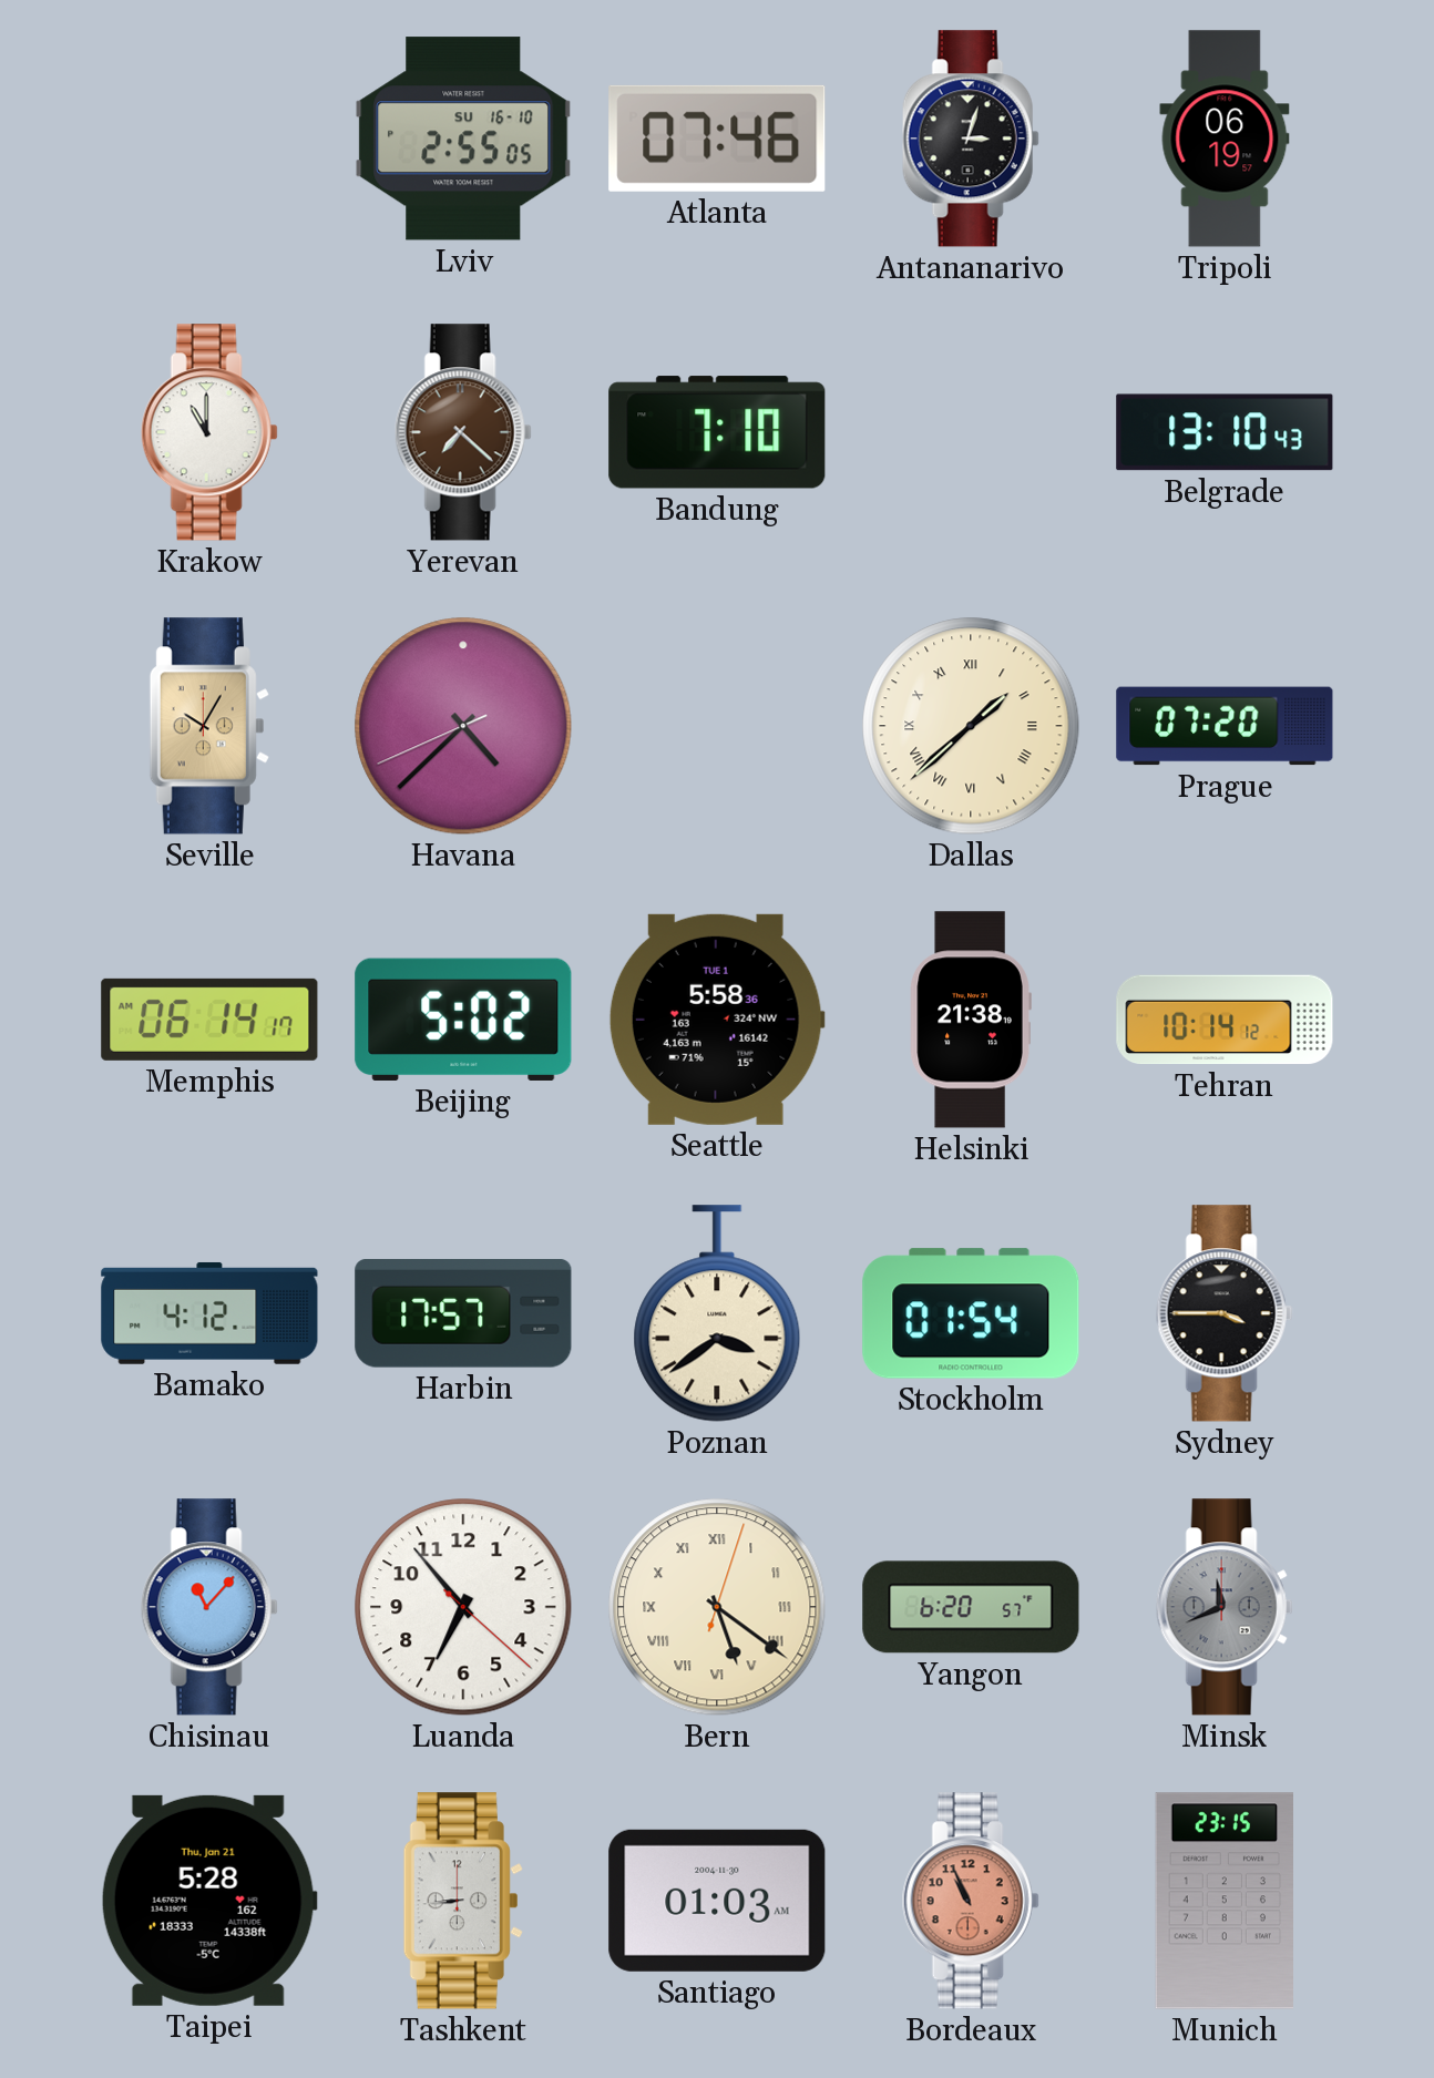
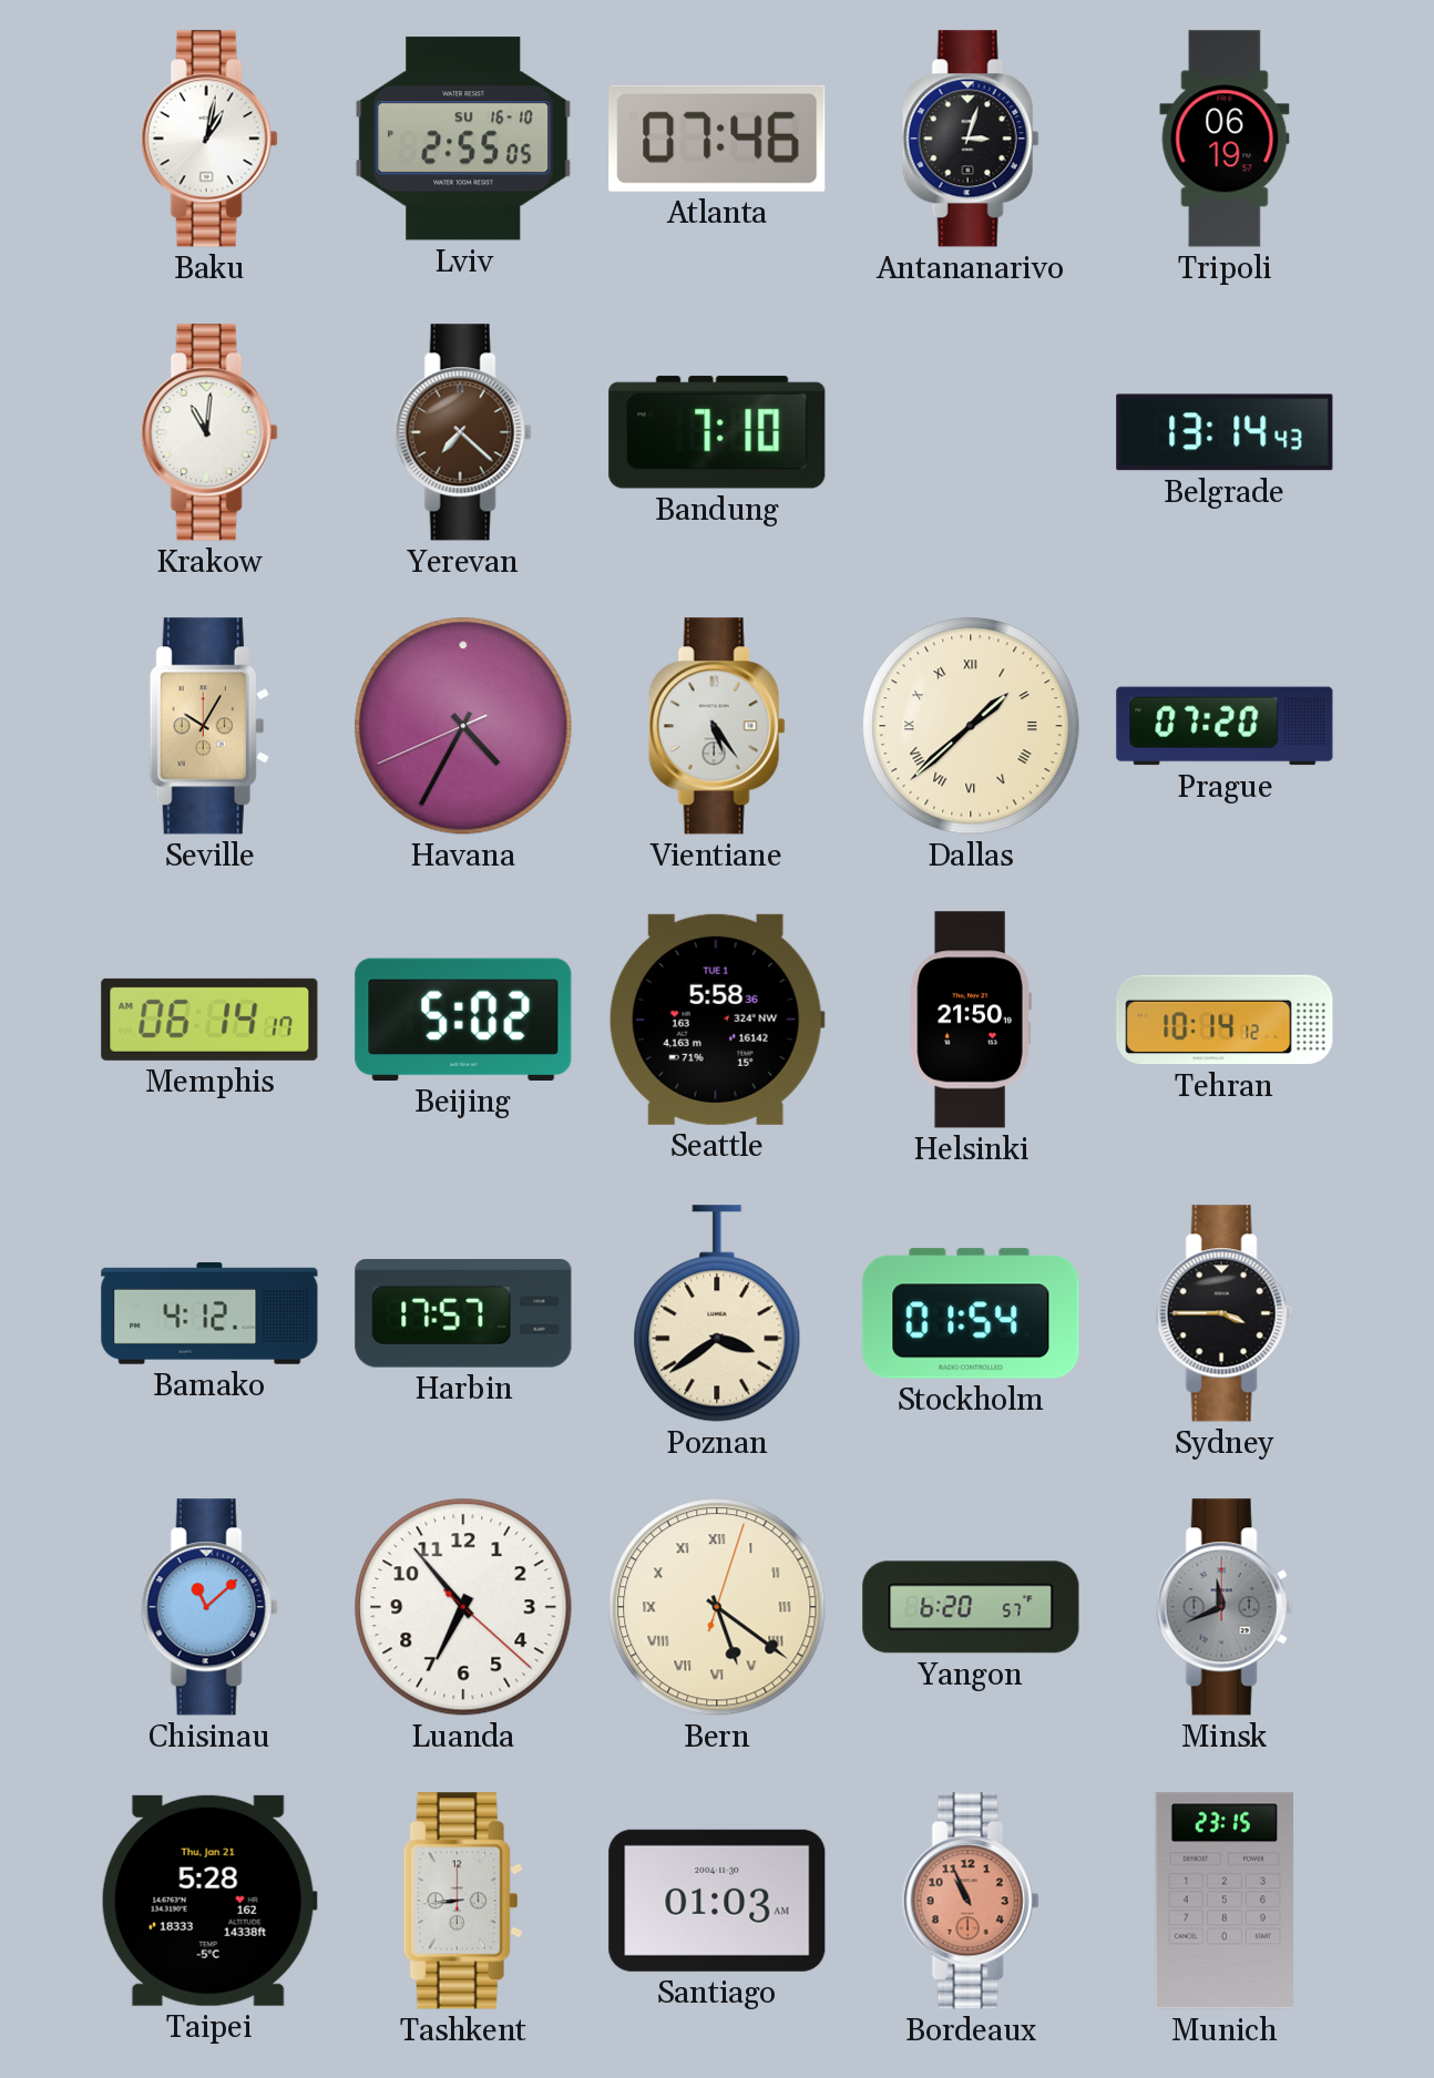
Baku: none -> 1:02 (209, 139)
Krakow: 11:00 -> 11:01 (209, 432)
Belgrade: 13:10 -> 13:14 (1225, 432)
Havana: 4:37 -> 4:34 (463, 726)
Vientiane: none -> 5:24 (717, 726)
Helsinki: 21:38 -> 21:50 (971, 1020)
Chisinau: 11:07 -> 11:08 (209, 1607)
